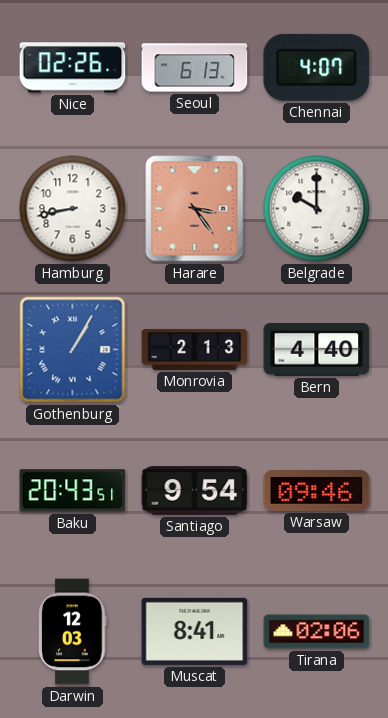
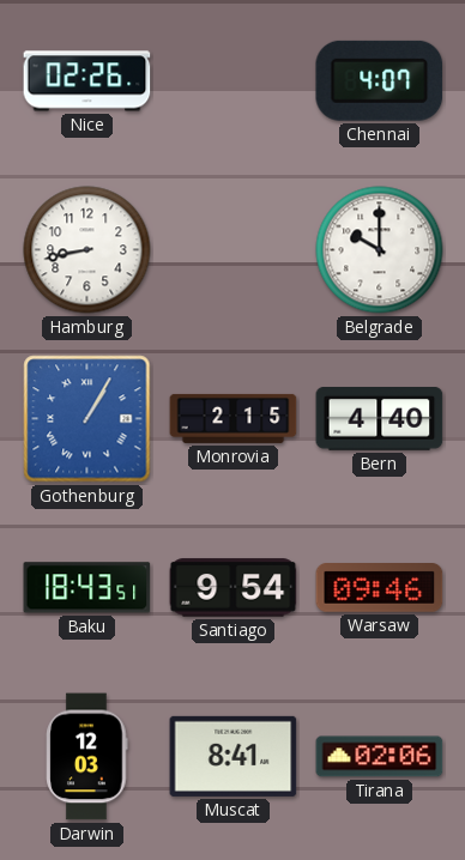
Seoul: 6:13 -> none (195, 68)
Harare: 3:24 -> none (195, 209)
Monrovia: 2:13 -> 2:15 (234, 418)
Baku: 20:43 -> 18:43 (87, 588)
